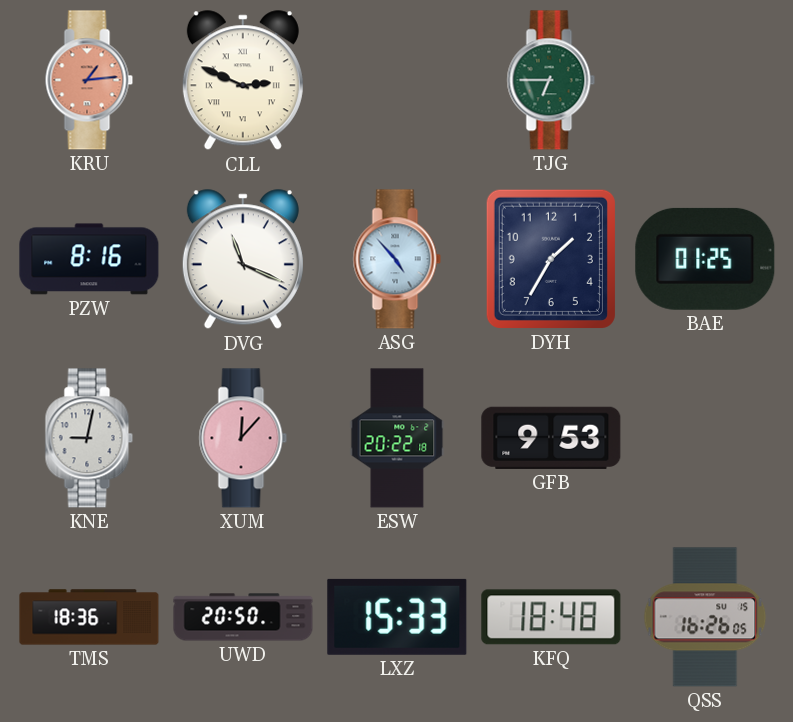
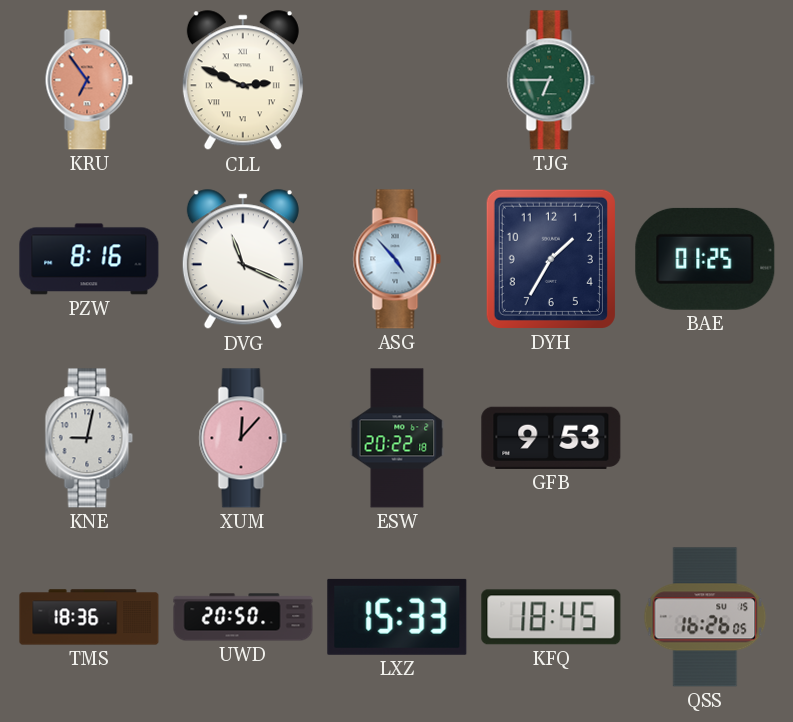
KRU: 1:14 -> 6:54 (89, 80)
KFQ: 18:48 -> 18:45 (551, 617)
